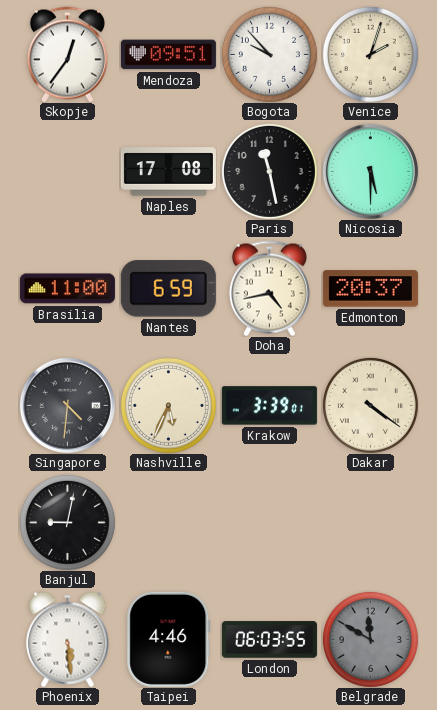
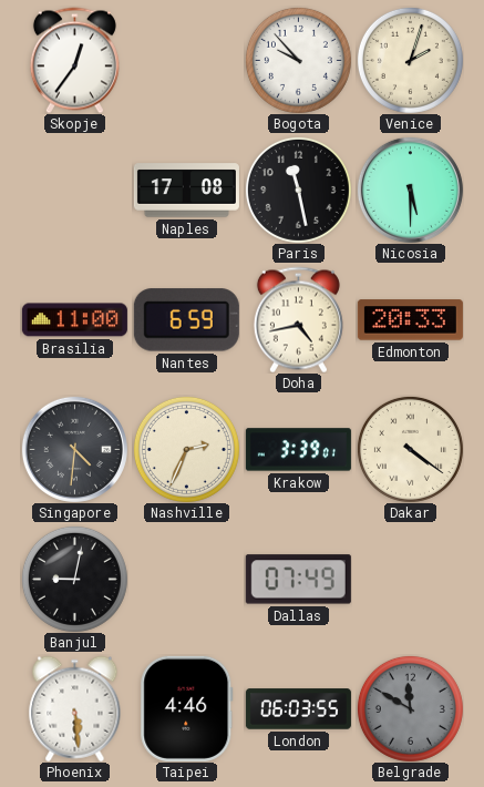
Mendoza: 09:51 -> none (168, 55)
Edmonton: 20:37 -> 20:33 (410, 320)
Nashville: 5:34 -> 2:34 (186, 449)
Dallas: none -> 07:49 (298, 580)
